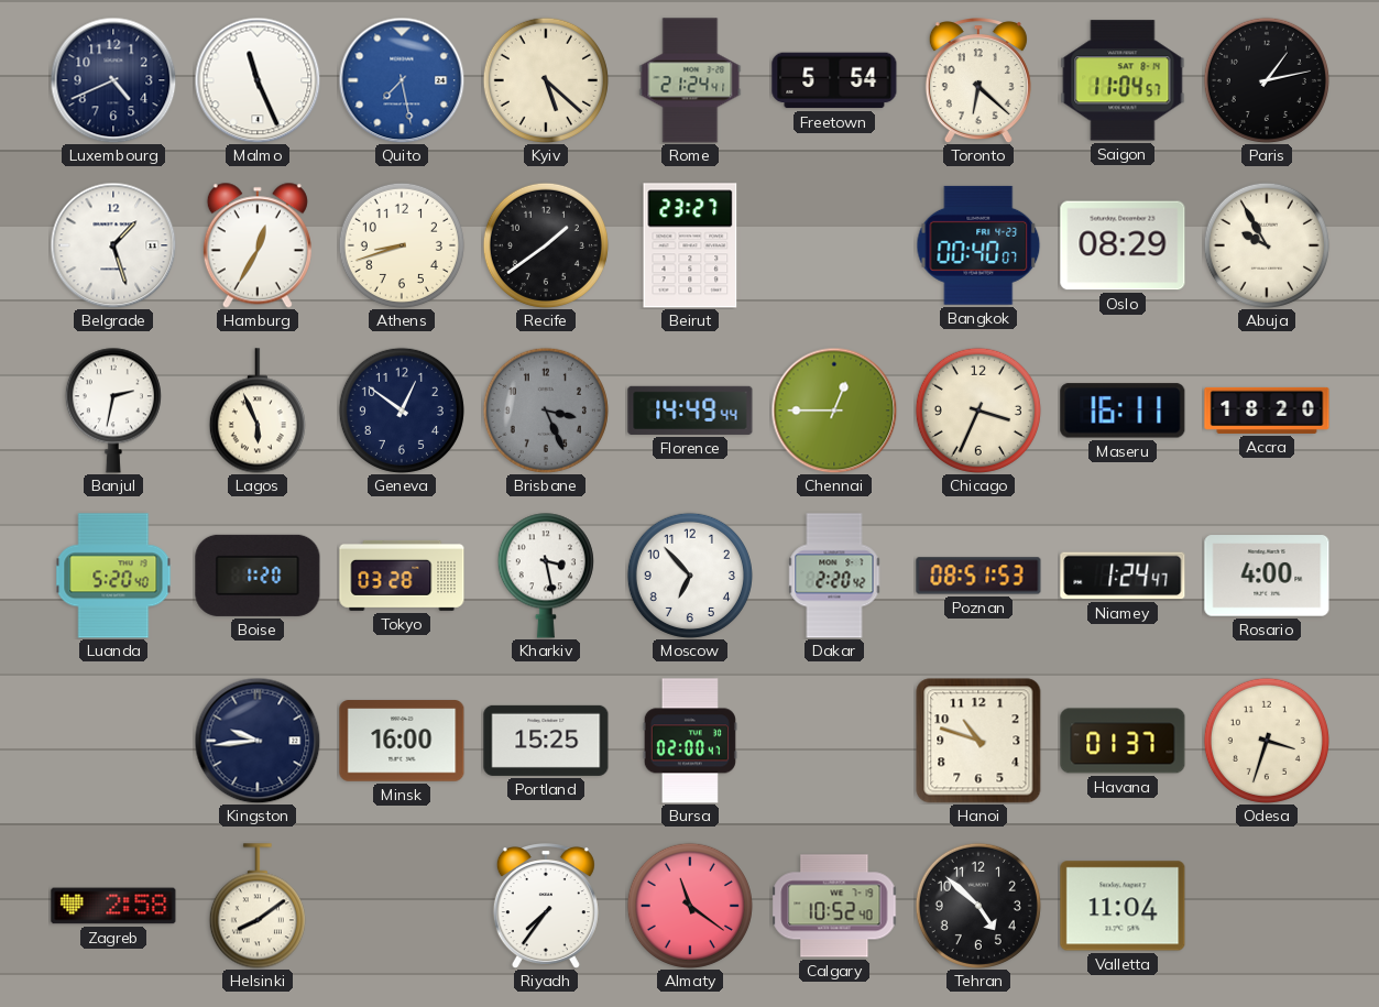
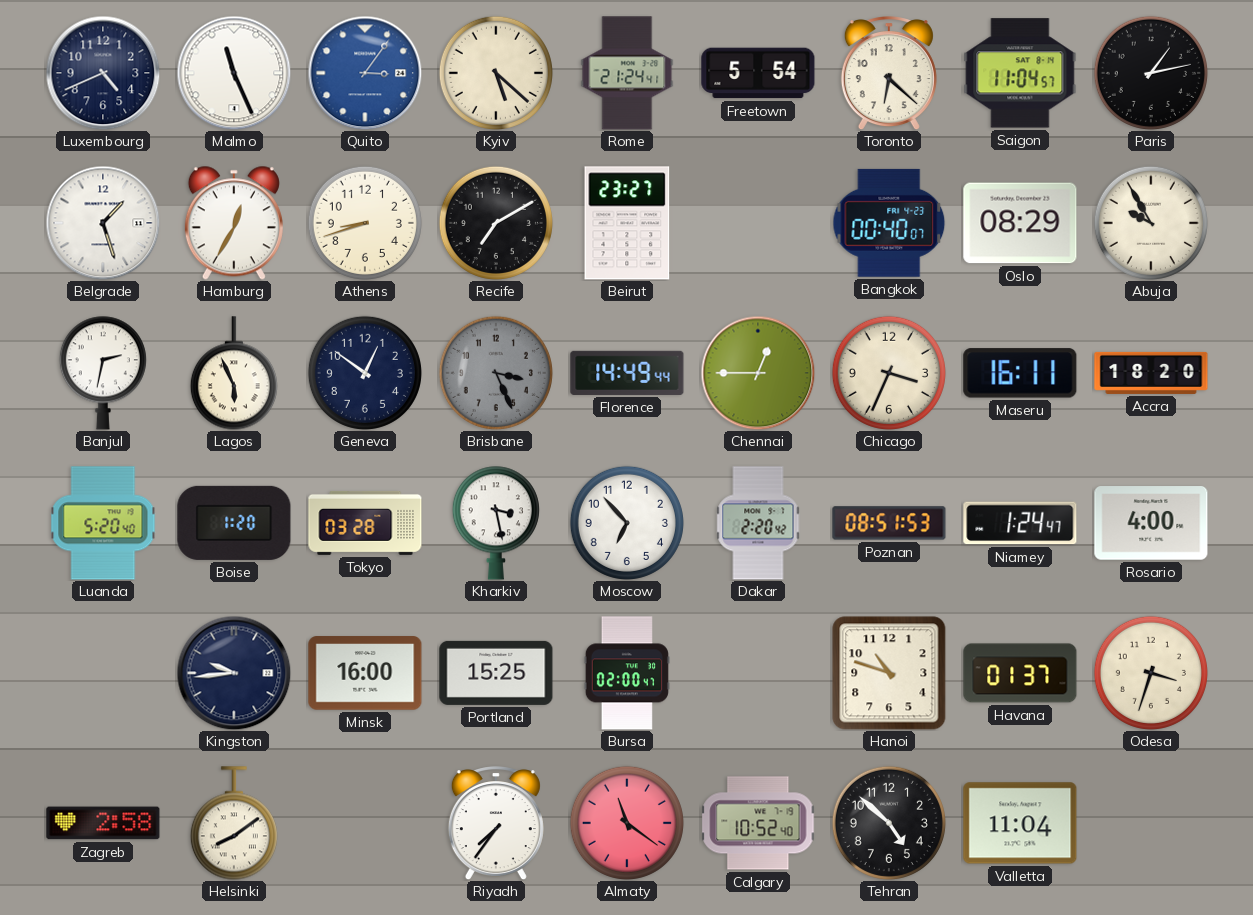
Quito: 7:28 -> 3:06 (365, 73)
Recife: 1:39 -> 7:10 (496, 223)
